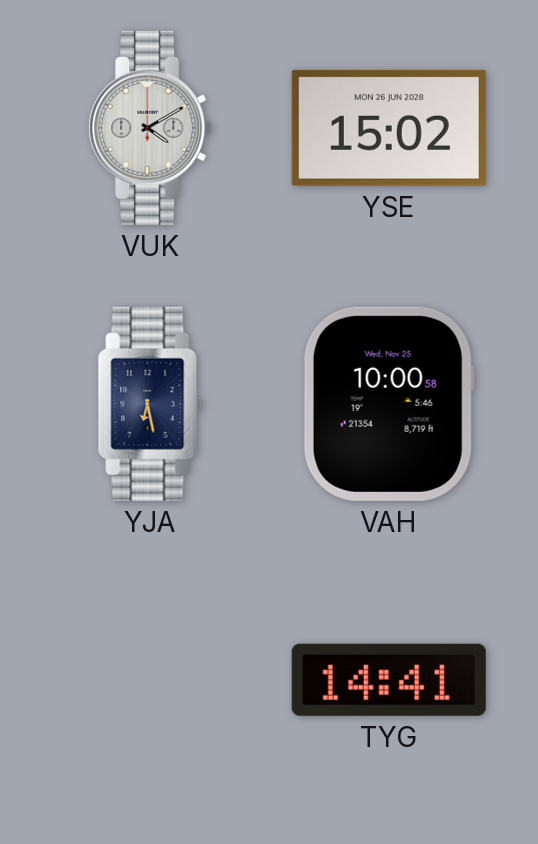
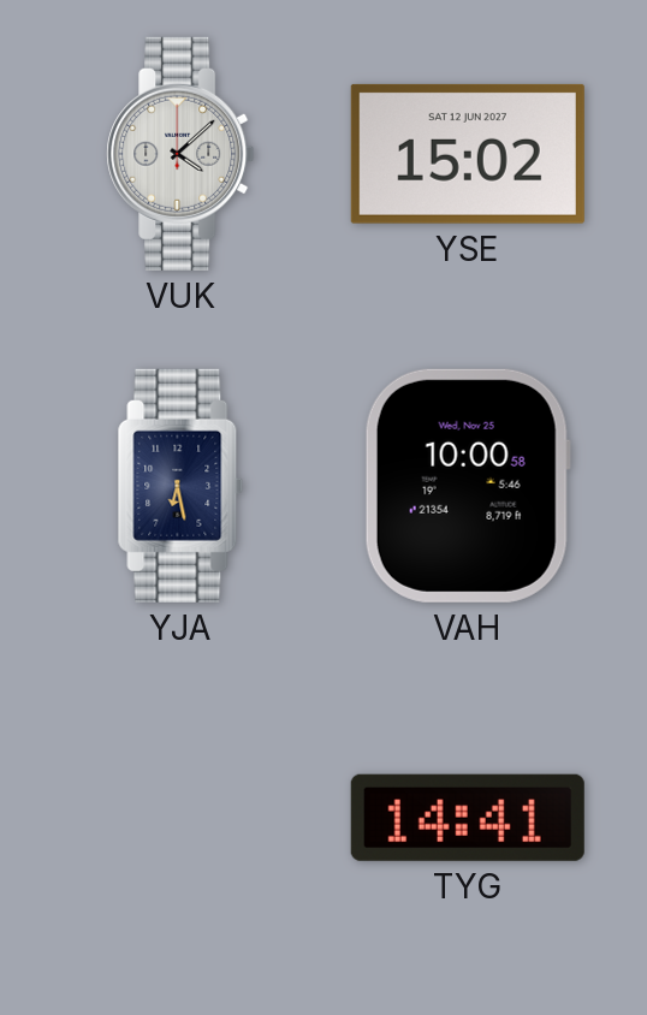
VUK: 4:10 -> 4:08 (180, 154)
YSE date: MON 26 JUN 2028 -> SAT 12 JUN 2027 (468, 154)
